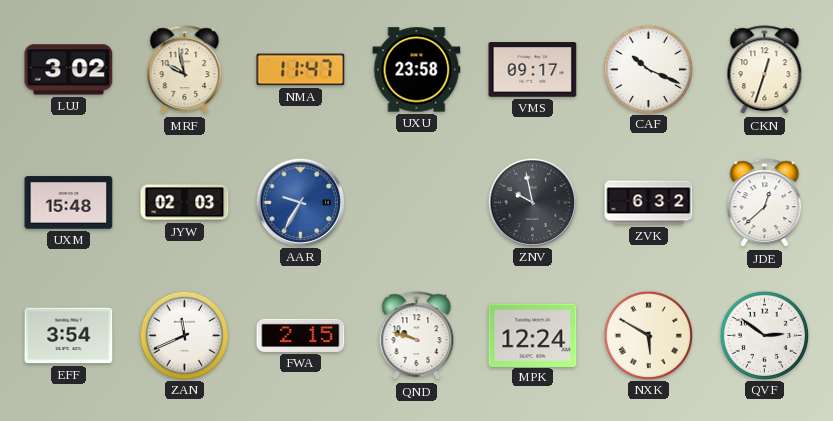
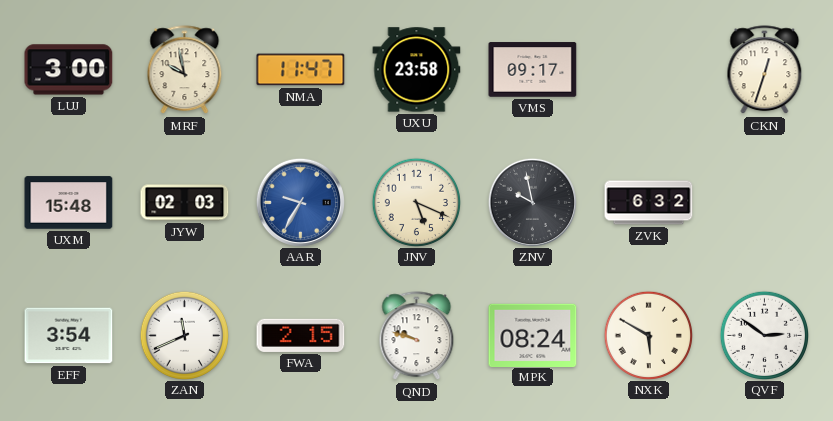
LUJ: 3:02 -> 3:00 (69, 70)
CAF: 10:19 -> none (648, 69)
JNV: none -> 5:19 (416, 202)
JDE: 12:38 -> none (765, 203)
MPK: 12:24 -> 08:24 (533, 335)
